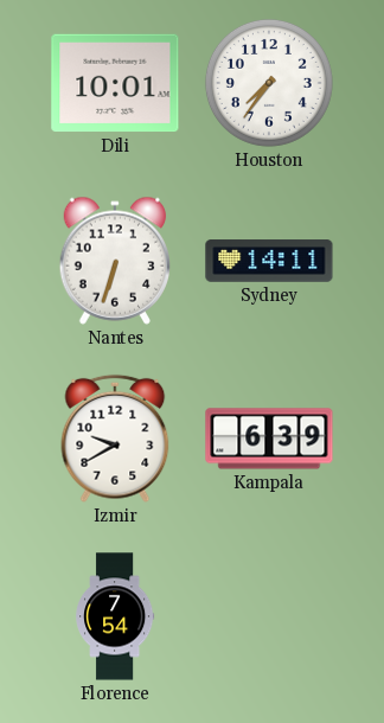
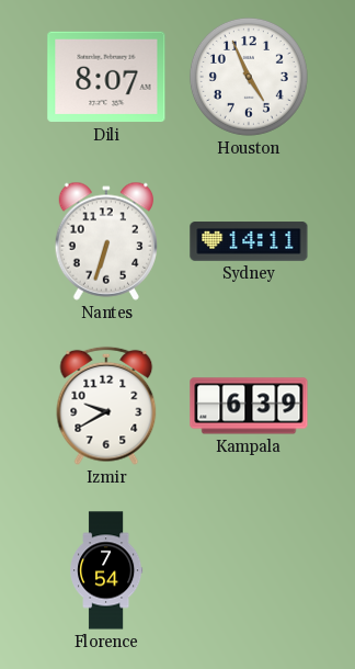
Dili: 10:01 -> 8:07 (106, 77)
Houston: 7:36 -> 4:56 (249, 77)
